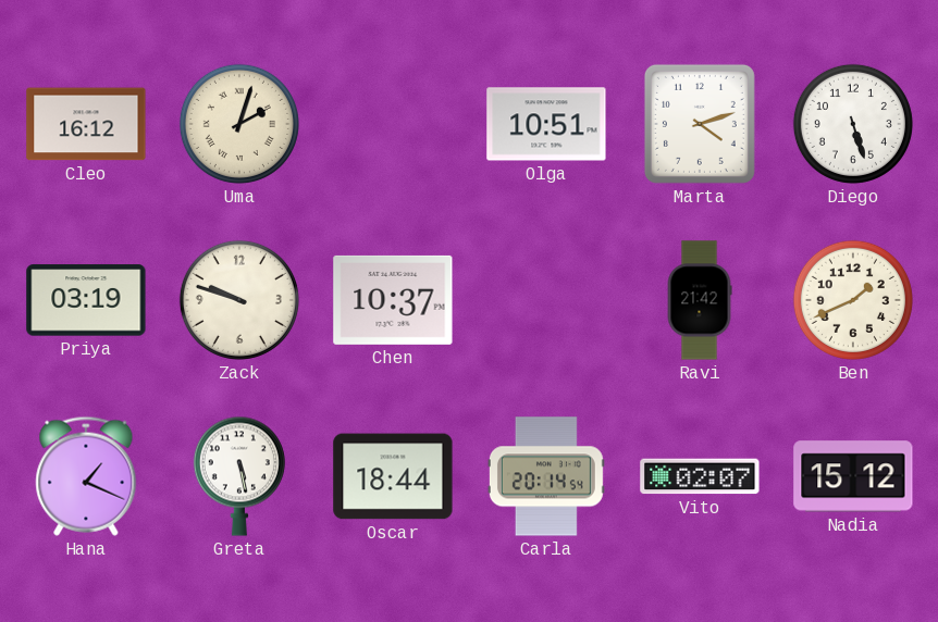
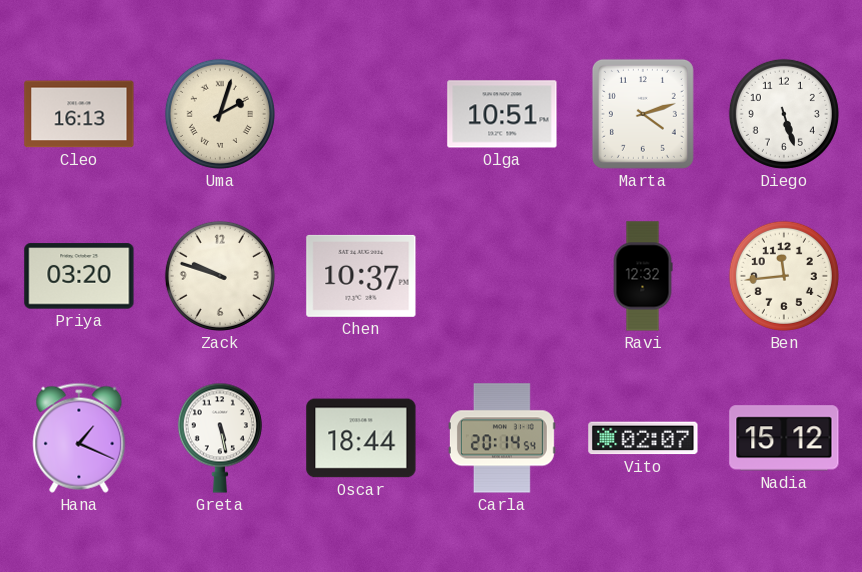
Cleo: 16:12 -> 16:13 (79, 114)
Priya: 03:19 -> 03:20 (79, 276)
Ravi: 21:42 -> 12:32 (643, 276)
Ben: 1:41 -> 11:44 (784, 276)
